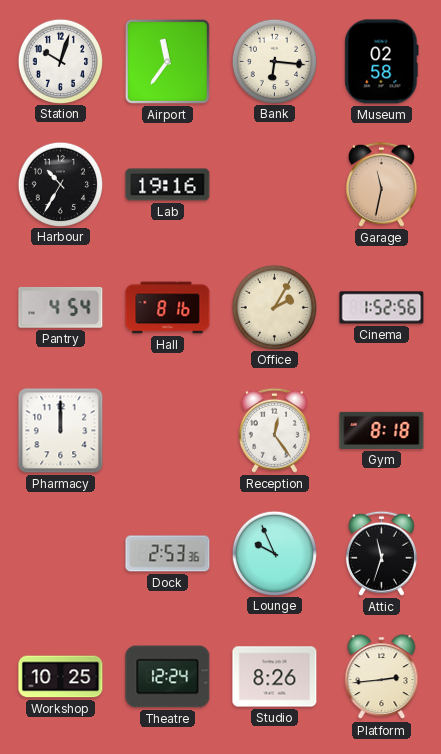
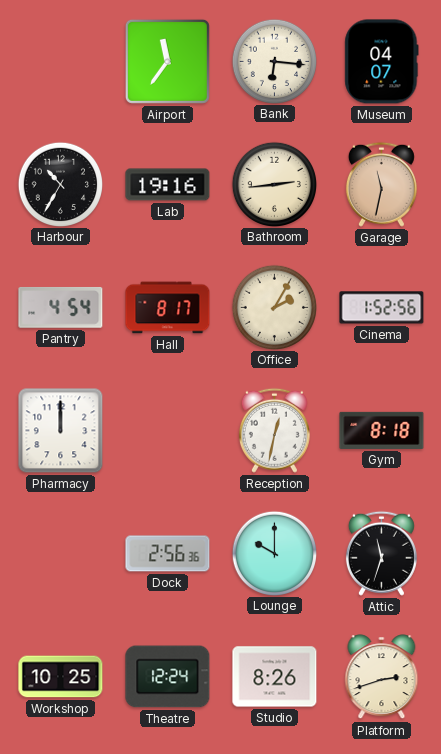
Station: 10:03 -> none (60, 61)
Museum: 02:58 -> 04:07 (382, 62)
Bathroom: none -> 2:44 (274, 184)
Hall: 8:16 -> 8:17 (168, 308)
Reception: 12:24 -> 12:32 (274, 430)
Dock: 2:53 -> 2:56 (168, 554)
Lounge: 9:56 -> 10:00 (274, 553)
Platform: 2:44 -> 2:42 (382, 677)
